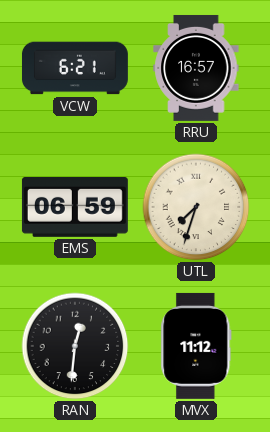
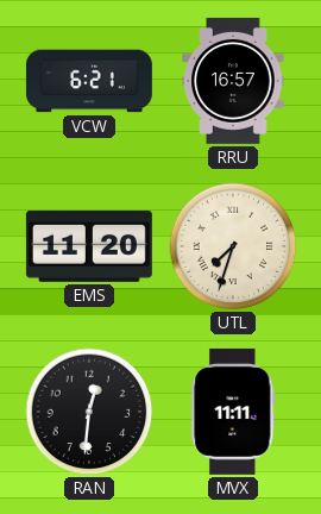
EMS: 06:59 -> 11:20 (89, 246)
MVX: 11:12 -> 11:11 (233, 412)
